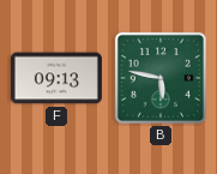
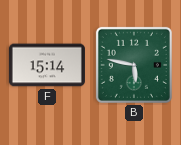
F: 09:13 -> 15:14 (47, 65)
